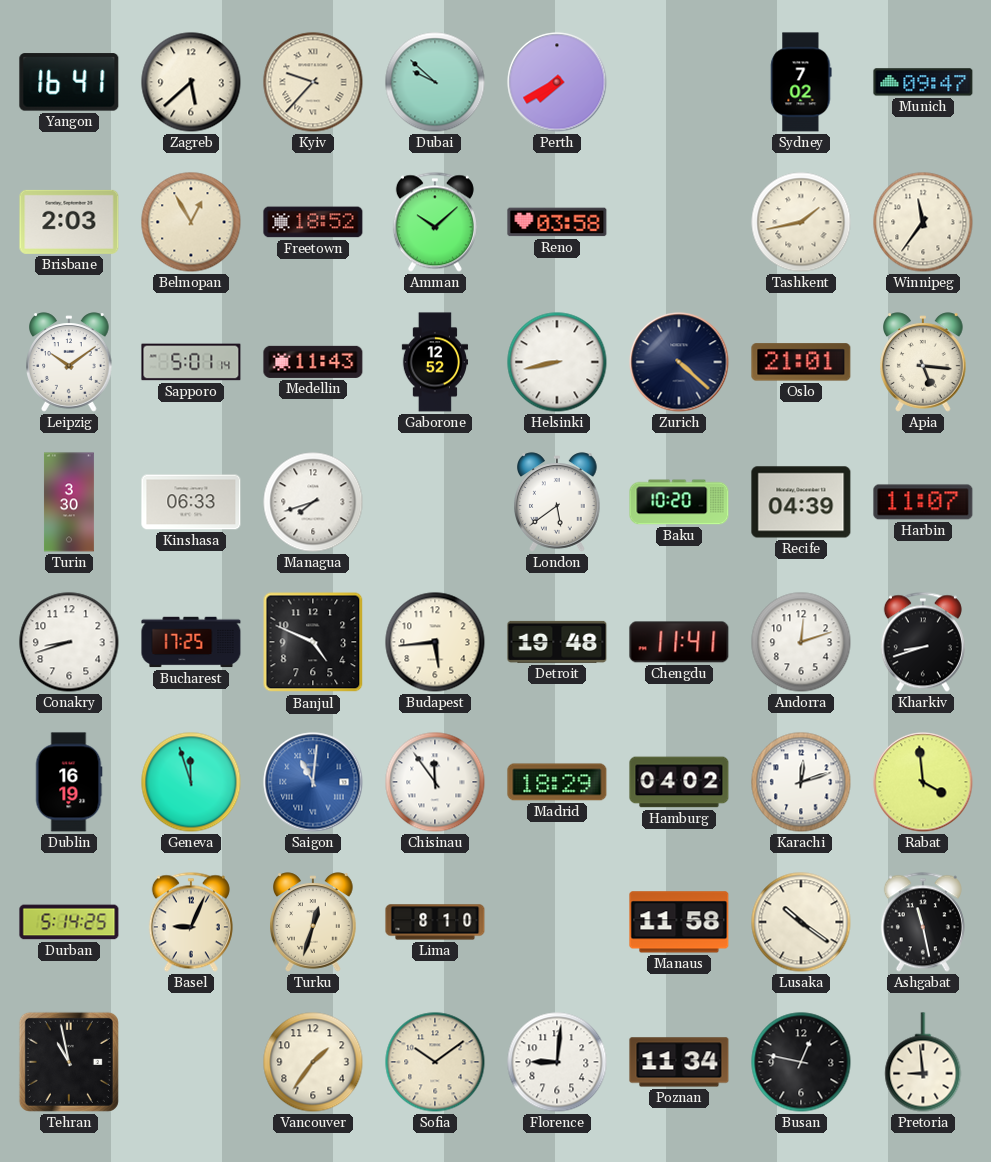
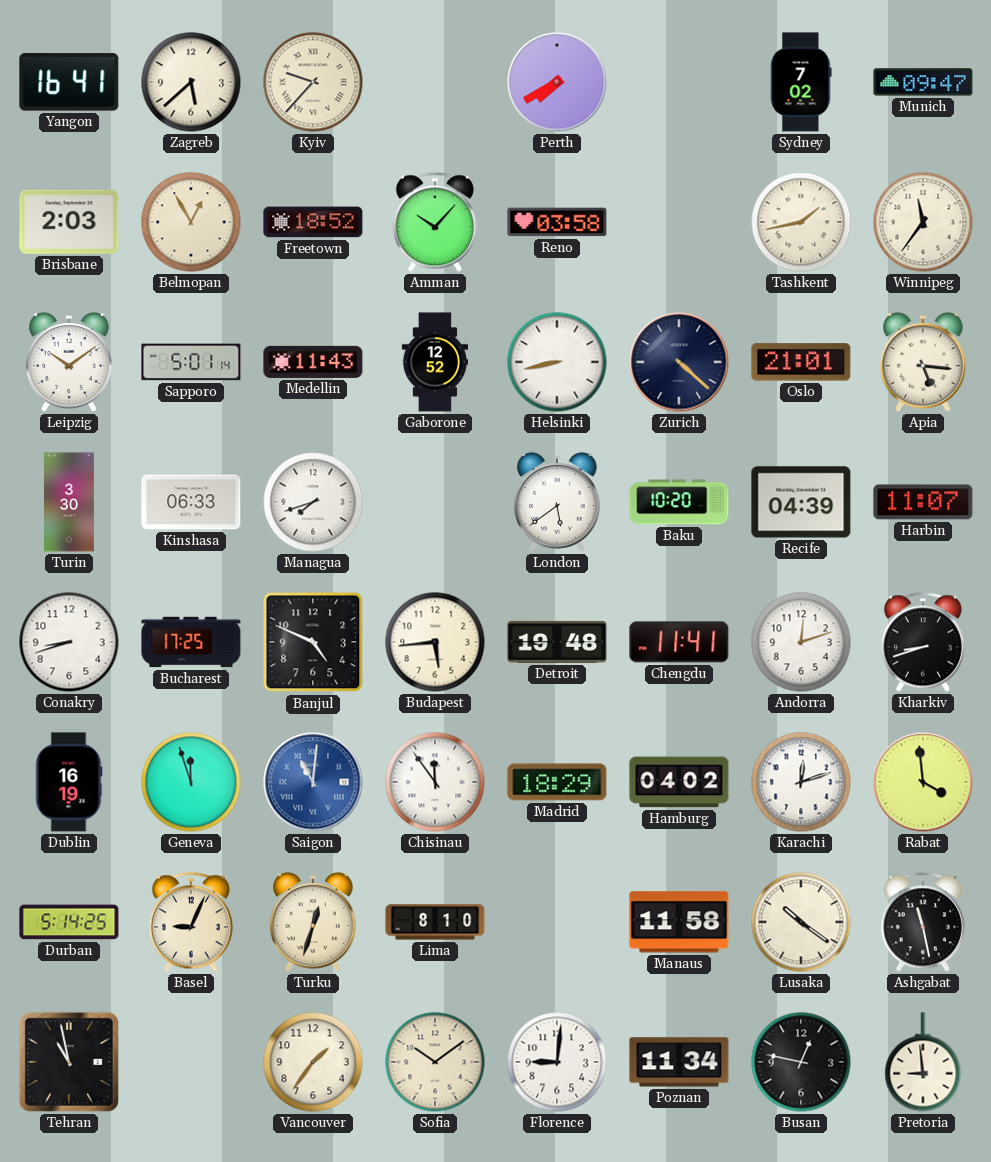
Dubai: 9:52 -> none (435, 82)
Amman: 10:08 -> 10:07 (435, 222)
